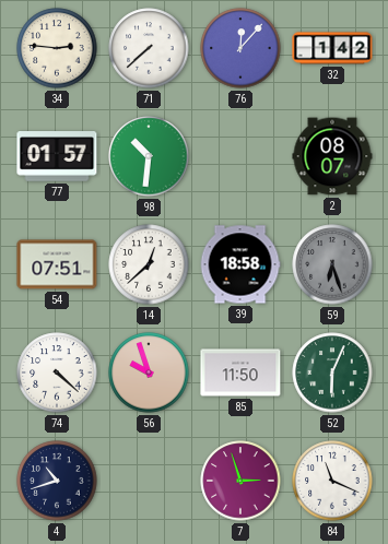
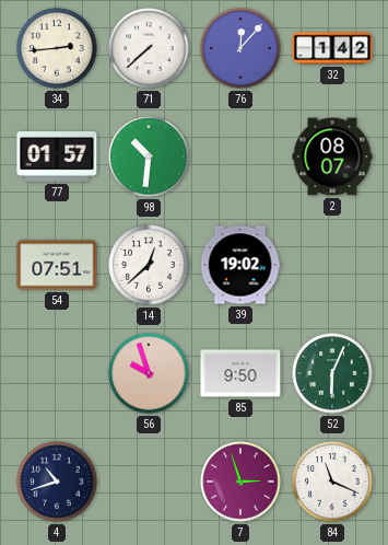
34: 2:46 -> 2:44 (57, 48)
39: 18:58 -> 19:02 (240, 265)
59: 6:27 -> none (332, 264)
74: 4:22 -> none (57, 372)
85: 11:50 -> 9:50 (240, 373)
